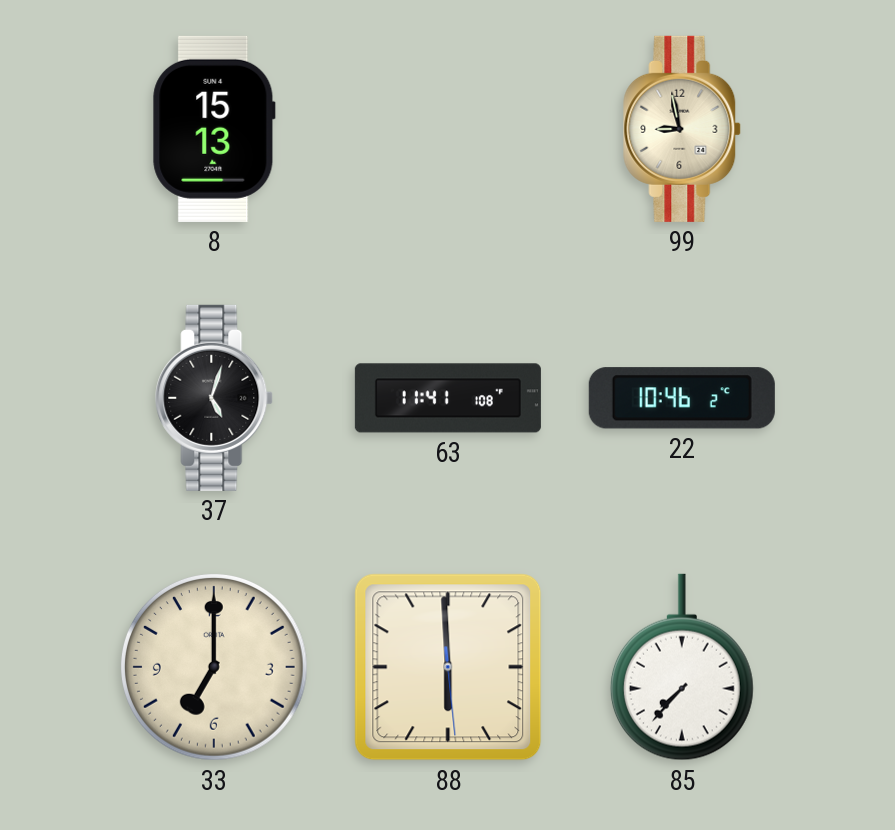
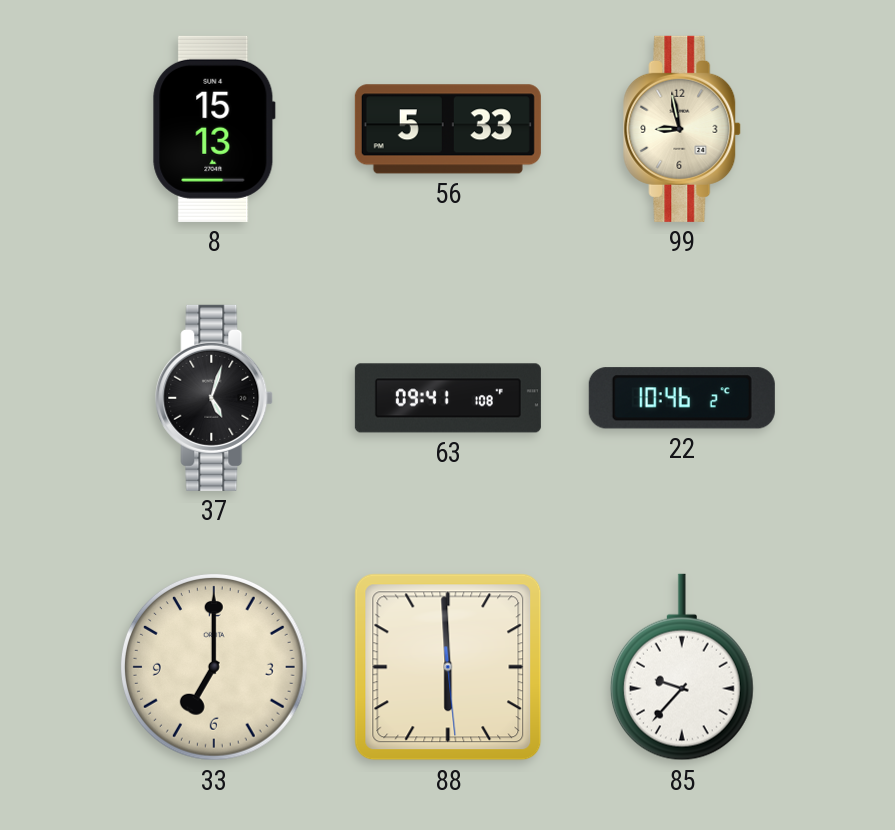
56: none -> 5:33 (448, 129)
63: 11:41 -> 09:41 (448, 398)
85: 7:37 -> 9:37 (682, 667)
